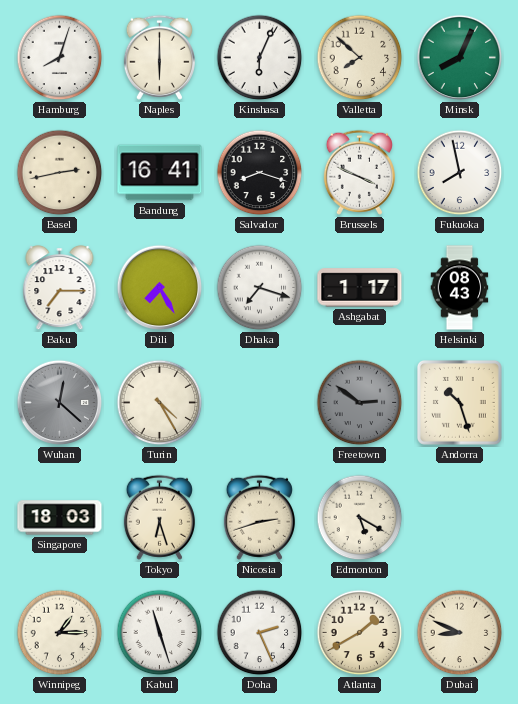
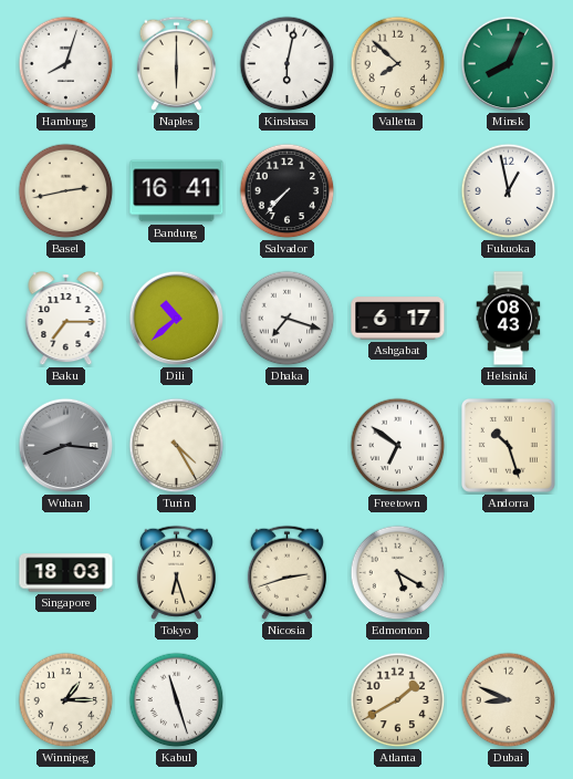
Kinshasa: 6:04 -> 6:02 (288, 64)
Salvador: 8:18 -> 7:37 (288, 191)
Brussels: 3:49 -> none (359, 172)
Fukuoka: 7:58 -> 12:58 (509, 191)
Dili: 7:25 -> 10:38 (177, 319)
Ashgabat: 1:17 -> 6:17 (398, 319)
Wuhan: 12:22 -> 8:16 (66, 446)
Freetown: 2:51 -> 6:51 (398, 446)
Freetown dial: grey -> white (398, 446)
Doha: 2:26 -> none (260, 633)
